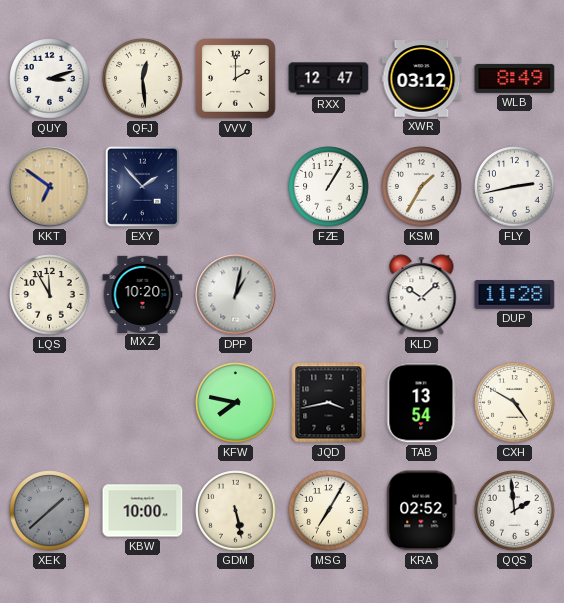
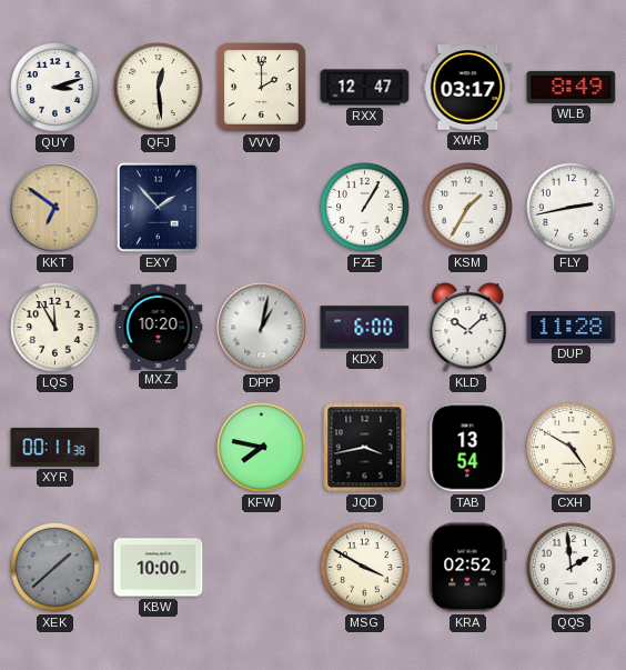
XWR: 03:12 -> 03:17 (468, 88)
KDX: none -> 6:00 (365, 328)
XYR: none -> 00:11 (55, 447)
GDM: 5:28 -> none (236, 511)
MSG: 7:05 -> 3:50 (365, 568)
